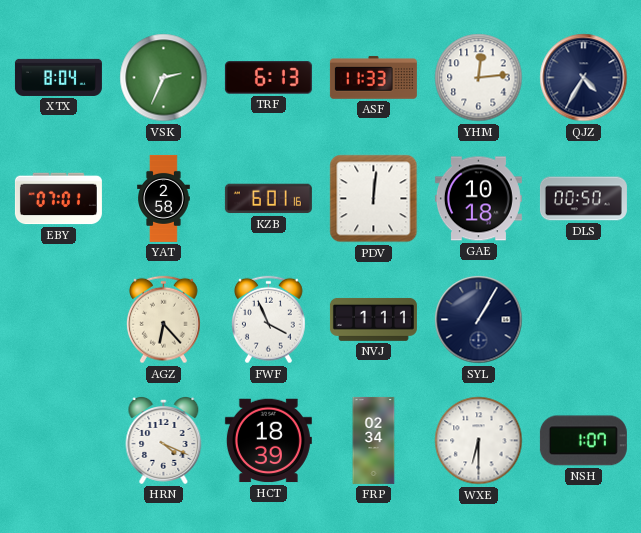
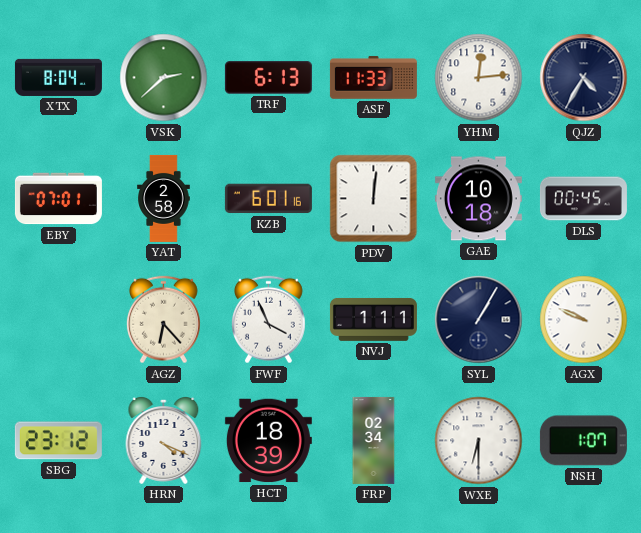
VSK: 2:34 -> 2:38 (164, 78)
DLS: 00:50 -> 00:45 (583, 199)
AGX: none -> 9:49 (584, 320)
SBG: none -> 23:12 (58, 441)
